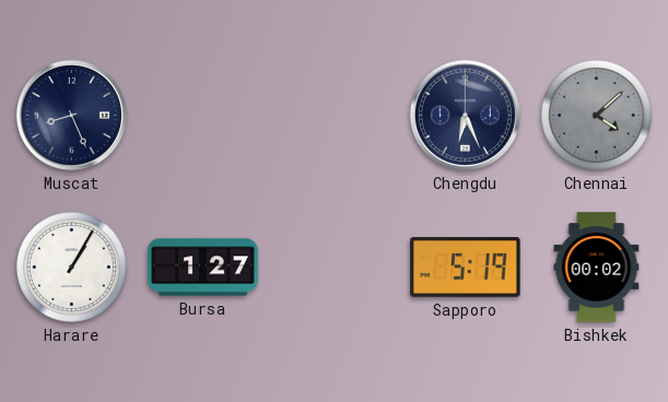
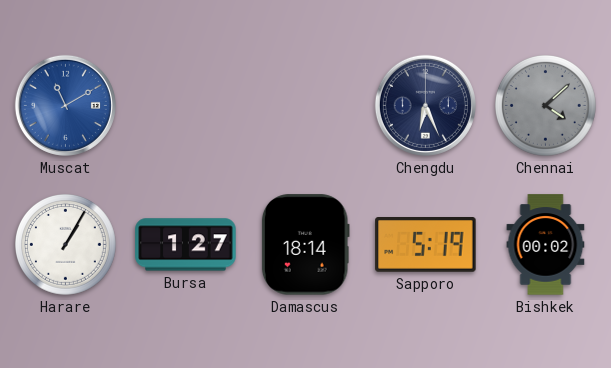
Muscat: 8:26 -> 11:10 (65, 105)
Muscat dial: navy -> blue (65, 105)
Damascus: none -> 18:14 (305, 245)
